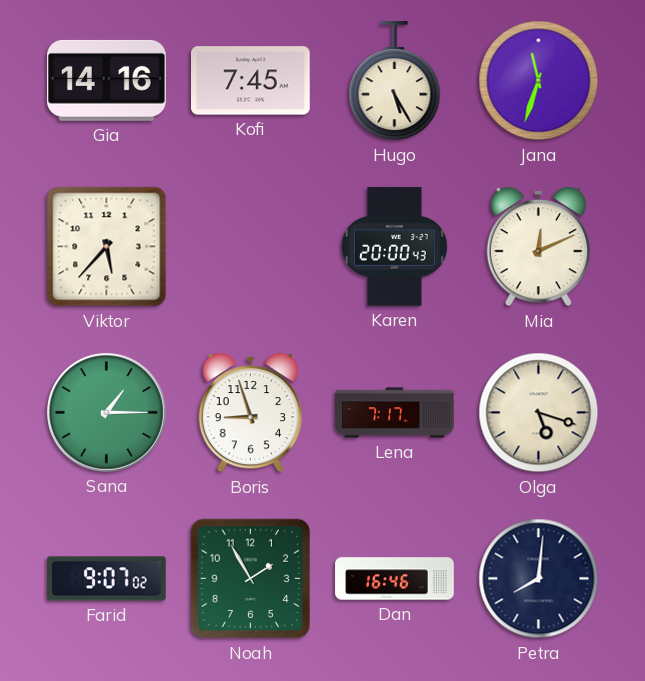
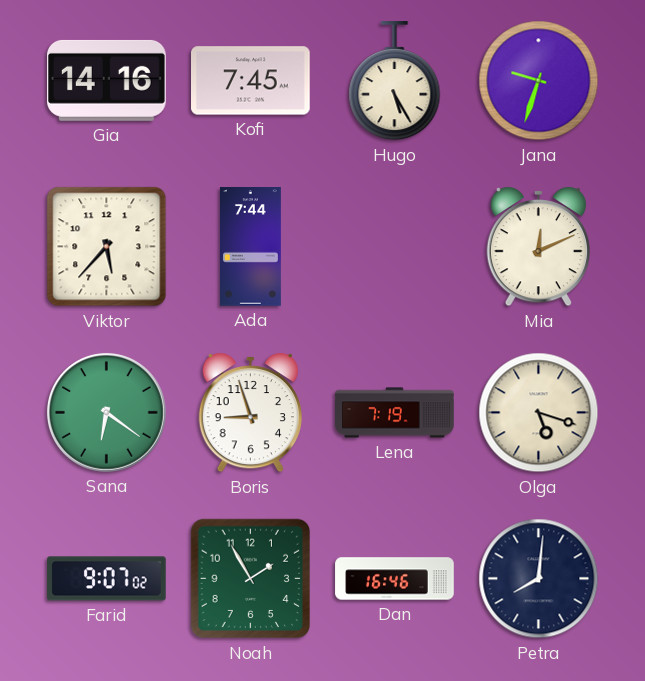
Jana: 11:33 -> 9:33 (539, 81)
Ada: none -> 7:44 (250, 247)
Karen: 20:00 -> none (394, 247)
Sana: 1:15 -> 6:21 (107, 413)
Lena: 7:17 -> 7:19 (395, 413)
